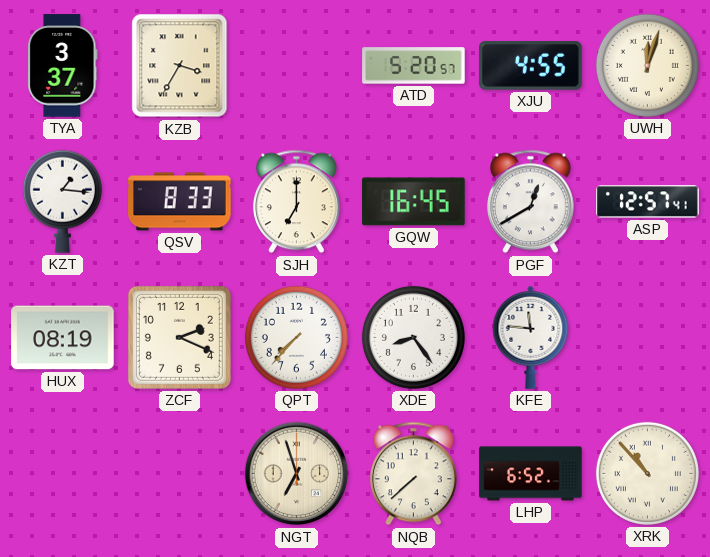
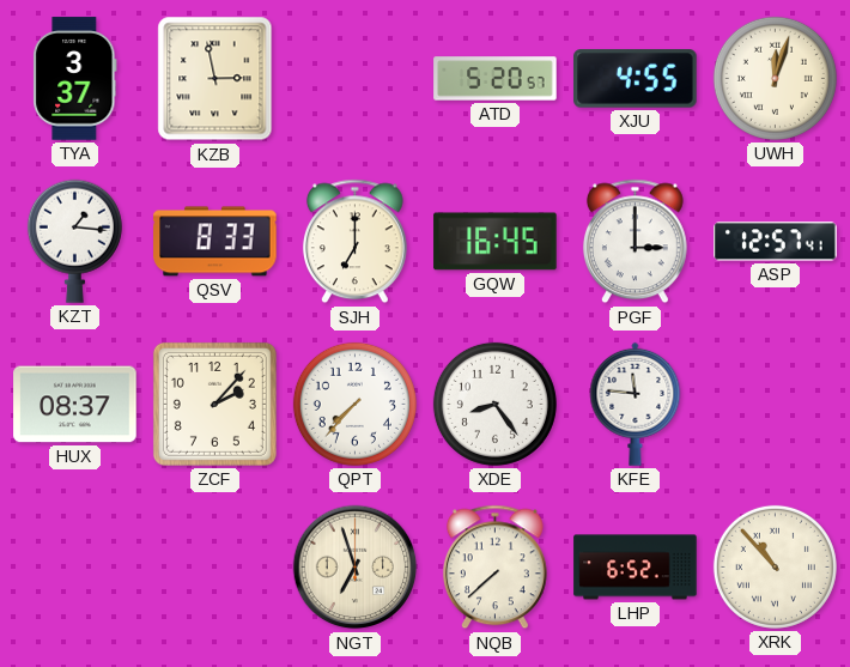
KZB: 3:35 -> 2:58 (215, 79)
PGF: 12:40 -> 3:00 (635, 242)
HUX: 08:19 -> 08:37 (75, 405)
ZCF: 2:19 -> 2:07 (214, 404)
